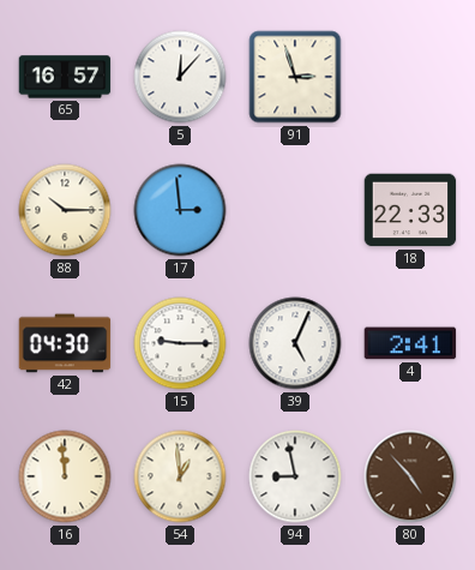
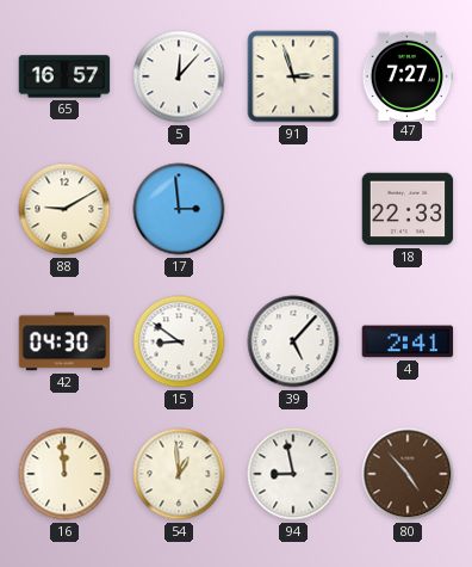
47: none -> 7:27 (408, 75)
88: 10:15 -> 9:10 (64, 209)
15: 9:15 -> 8:51 (179, 341)
39: 5:04 -> 5:07 (293, 341)
